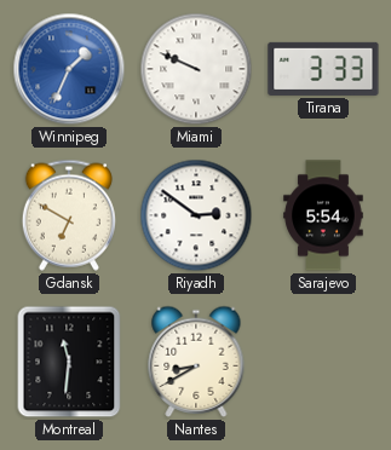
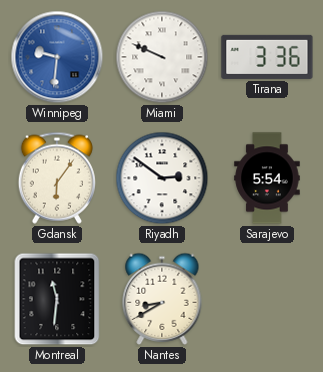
Winnipeg: 1:34 -> 9:31 (57, 57)
Tirana: 3:33 -> 3:36 (267, 57)
Gdansk: 6:50 -> 6:06 (57, 178)
